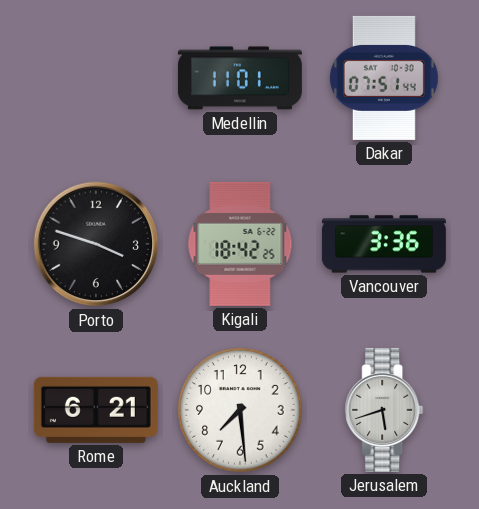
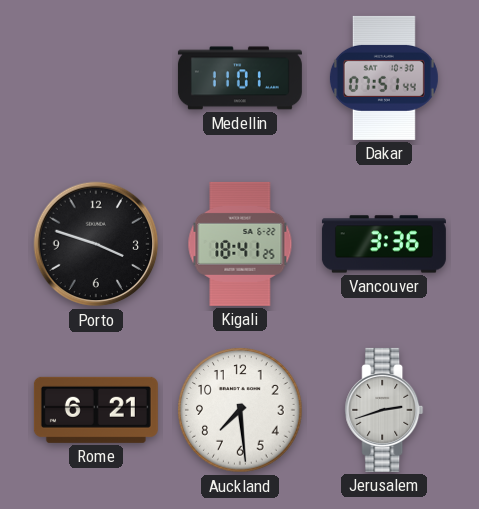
Kigali: 18:42 -> 18:41 (240, 244)
Jerusalem: 5:42 -> 2:42 (384, 410)
